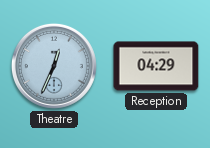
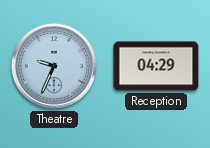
Theatre: 12:34 -> 9:34 (54, 66)
